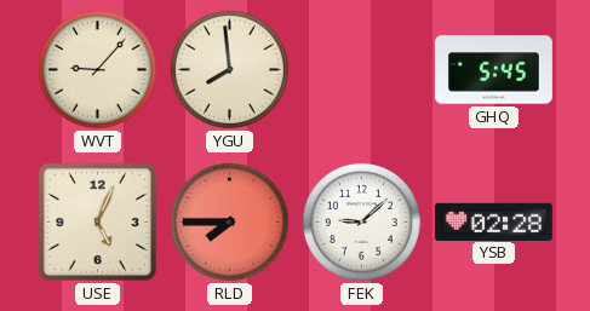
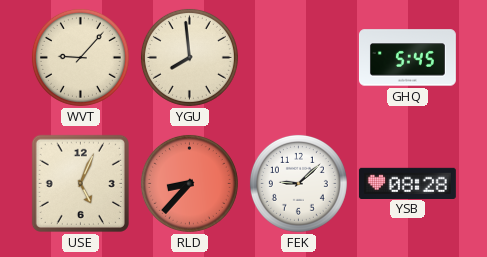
RLD: 7:45 -> 8:37 (189, 183)
YSB: 02:28 -> 08:28 (407, 183)
